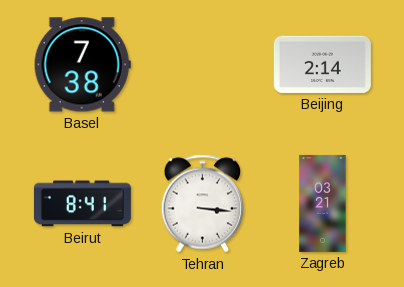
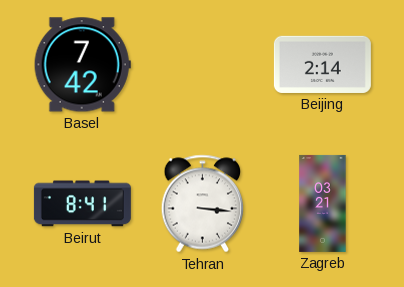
Basel: 7:38 -> 7:42 (82, 65)
